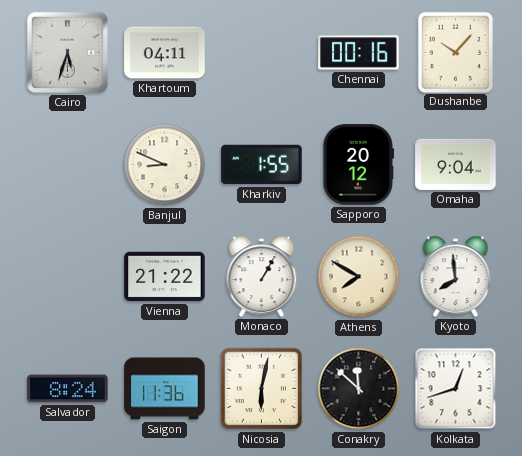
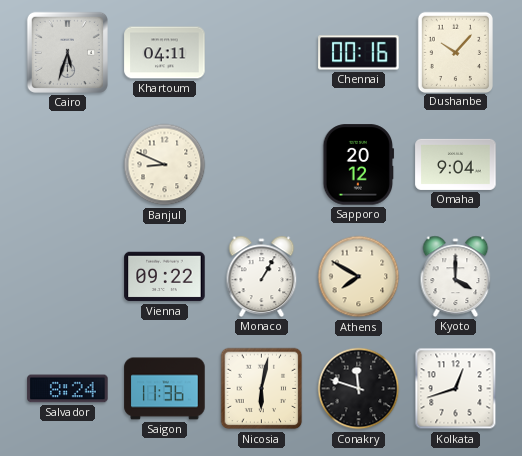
Kharkiv: 1:55 -> none (262, 165)
Vienna: 21:22 -> 09:22 (165, 277)
Kyoto: 7:59 -> 4:00 (456, 276)
Conakry: 11:52 -> 11:48 (359, 389)
